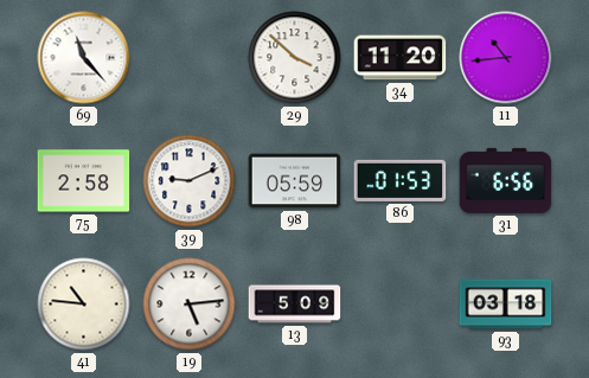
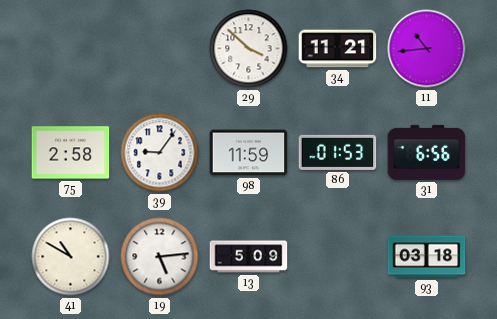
69: 11:23 -> none (84, 58)
34: 11:20 -> 11:21 (338, 49)
39: 9:11 -> 9:06 (160, 153)
98: 05:59 -> 11:59 (249, 153)
41: 10:46 -> 10:50 (71, 257)
